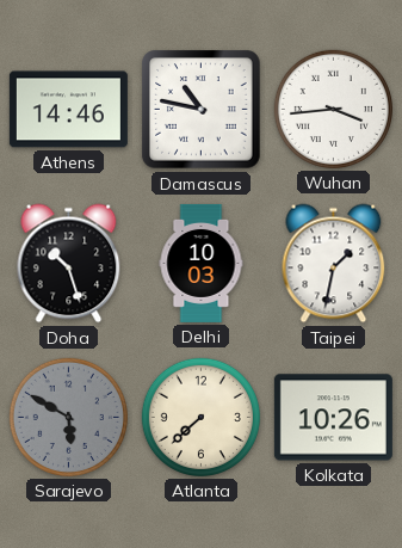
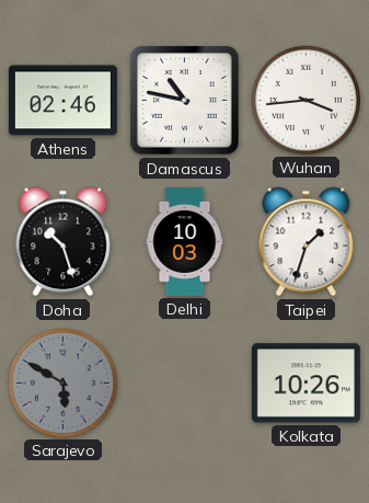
Athens: 14:46 -> 02:46 (62, 101)
Taipei: 1:32 -> 1:33 (307, 242)
Atlanta: 7:38 -> none (200, 417)
